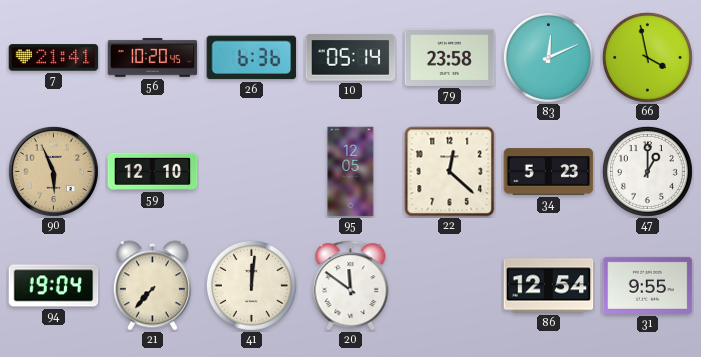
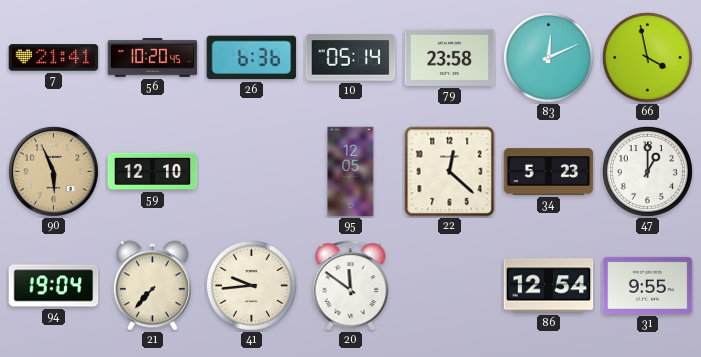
41: 12:01 -> 9:44 (251, 285)
